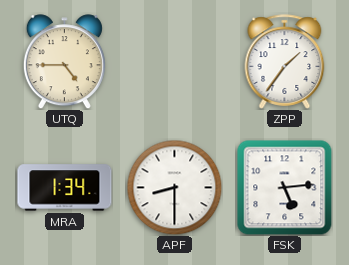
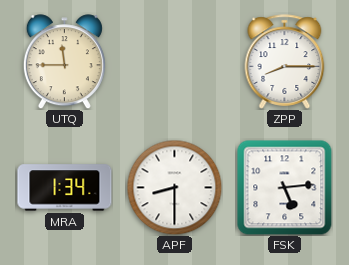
UTQ: 4:45 -> 11:45 (64, 62)
ZPP: 1:36 -> 8:15 (285, 62)
